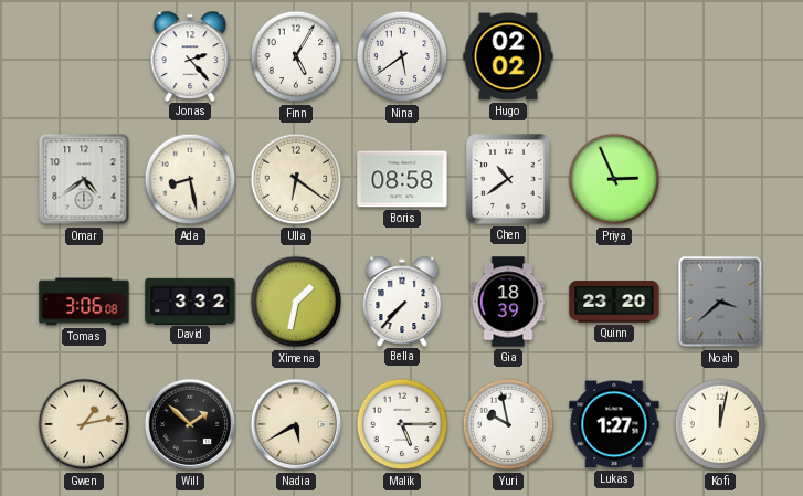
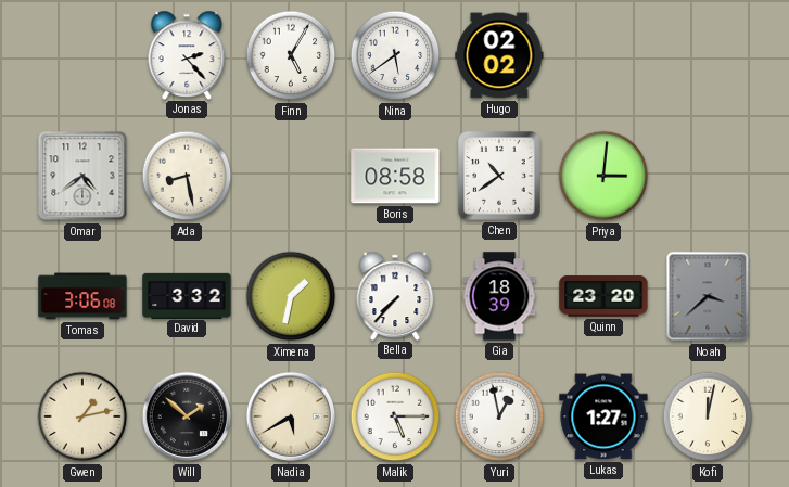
Ulla: 6:21 -> none (296, 179)
Priya: 2:56 -> 3:01 (603, 176)
Yuri: 9:58 -> 12:58 (499, 416)
